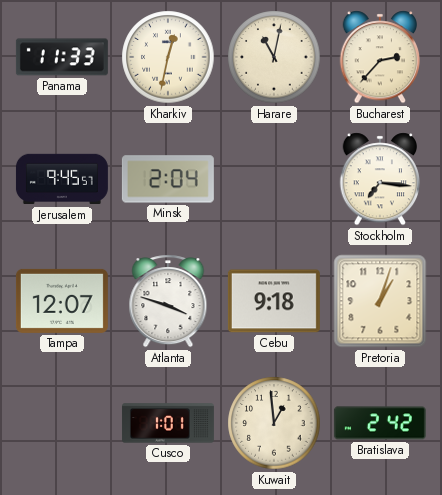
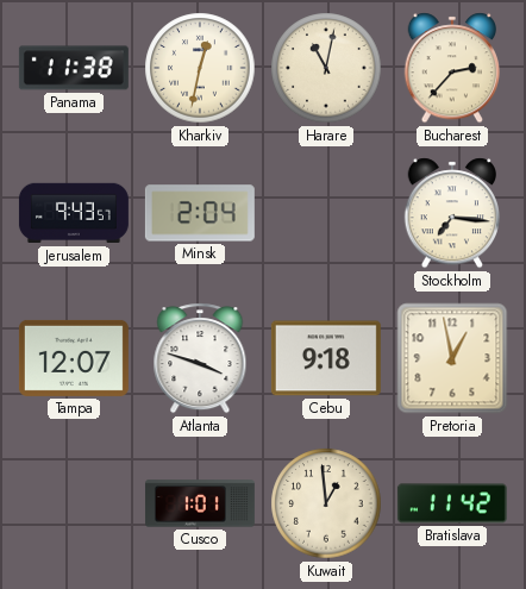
Panama: 11:33 -> 11:38 (74, 68)
Jerusalem: 9:45 -> 9:43 (74, 213)
Pretoria: 1:03 -> 12:58 (452, 358)
Bratislava: 2:42 -> 11:42 (452, 503)
